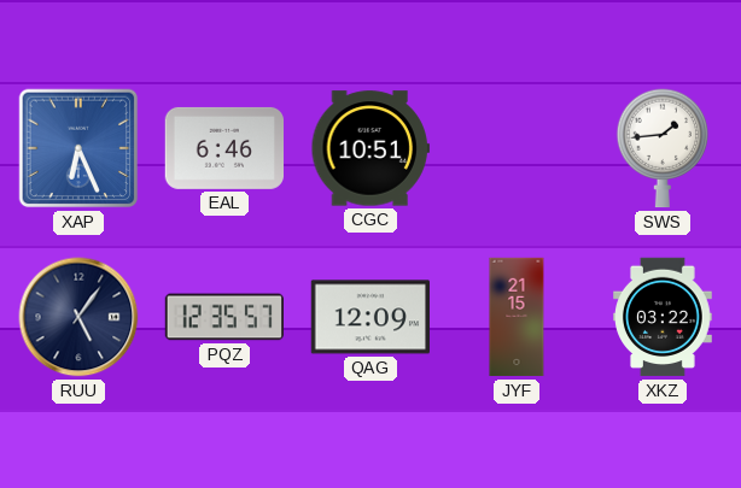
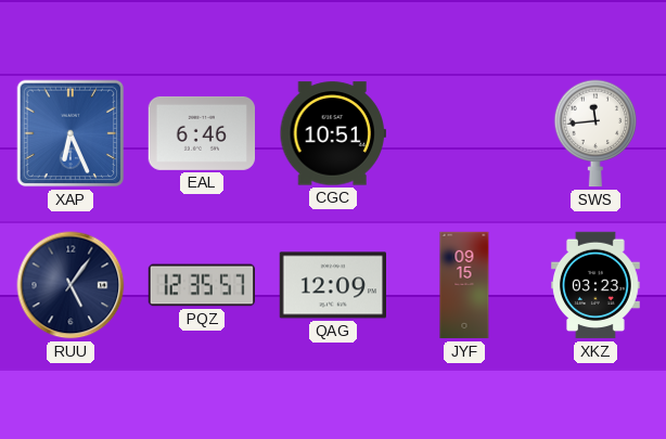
SWS: 1:44 -> 11:44 (595, 133)
JYF: 21:15 -> 09:15 (464, 285)
XKZ: 03:22 -> 03:23 (597, 285)
